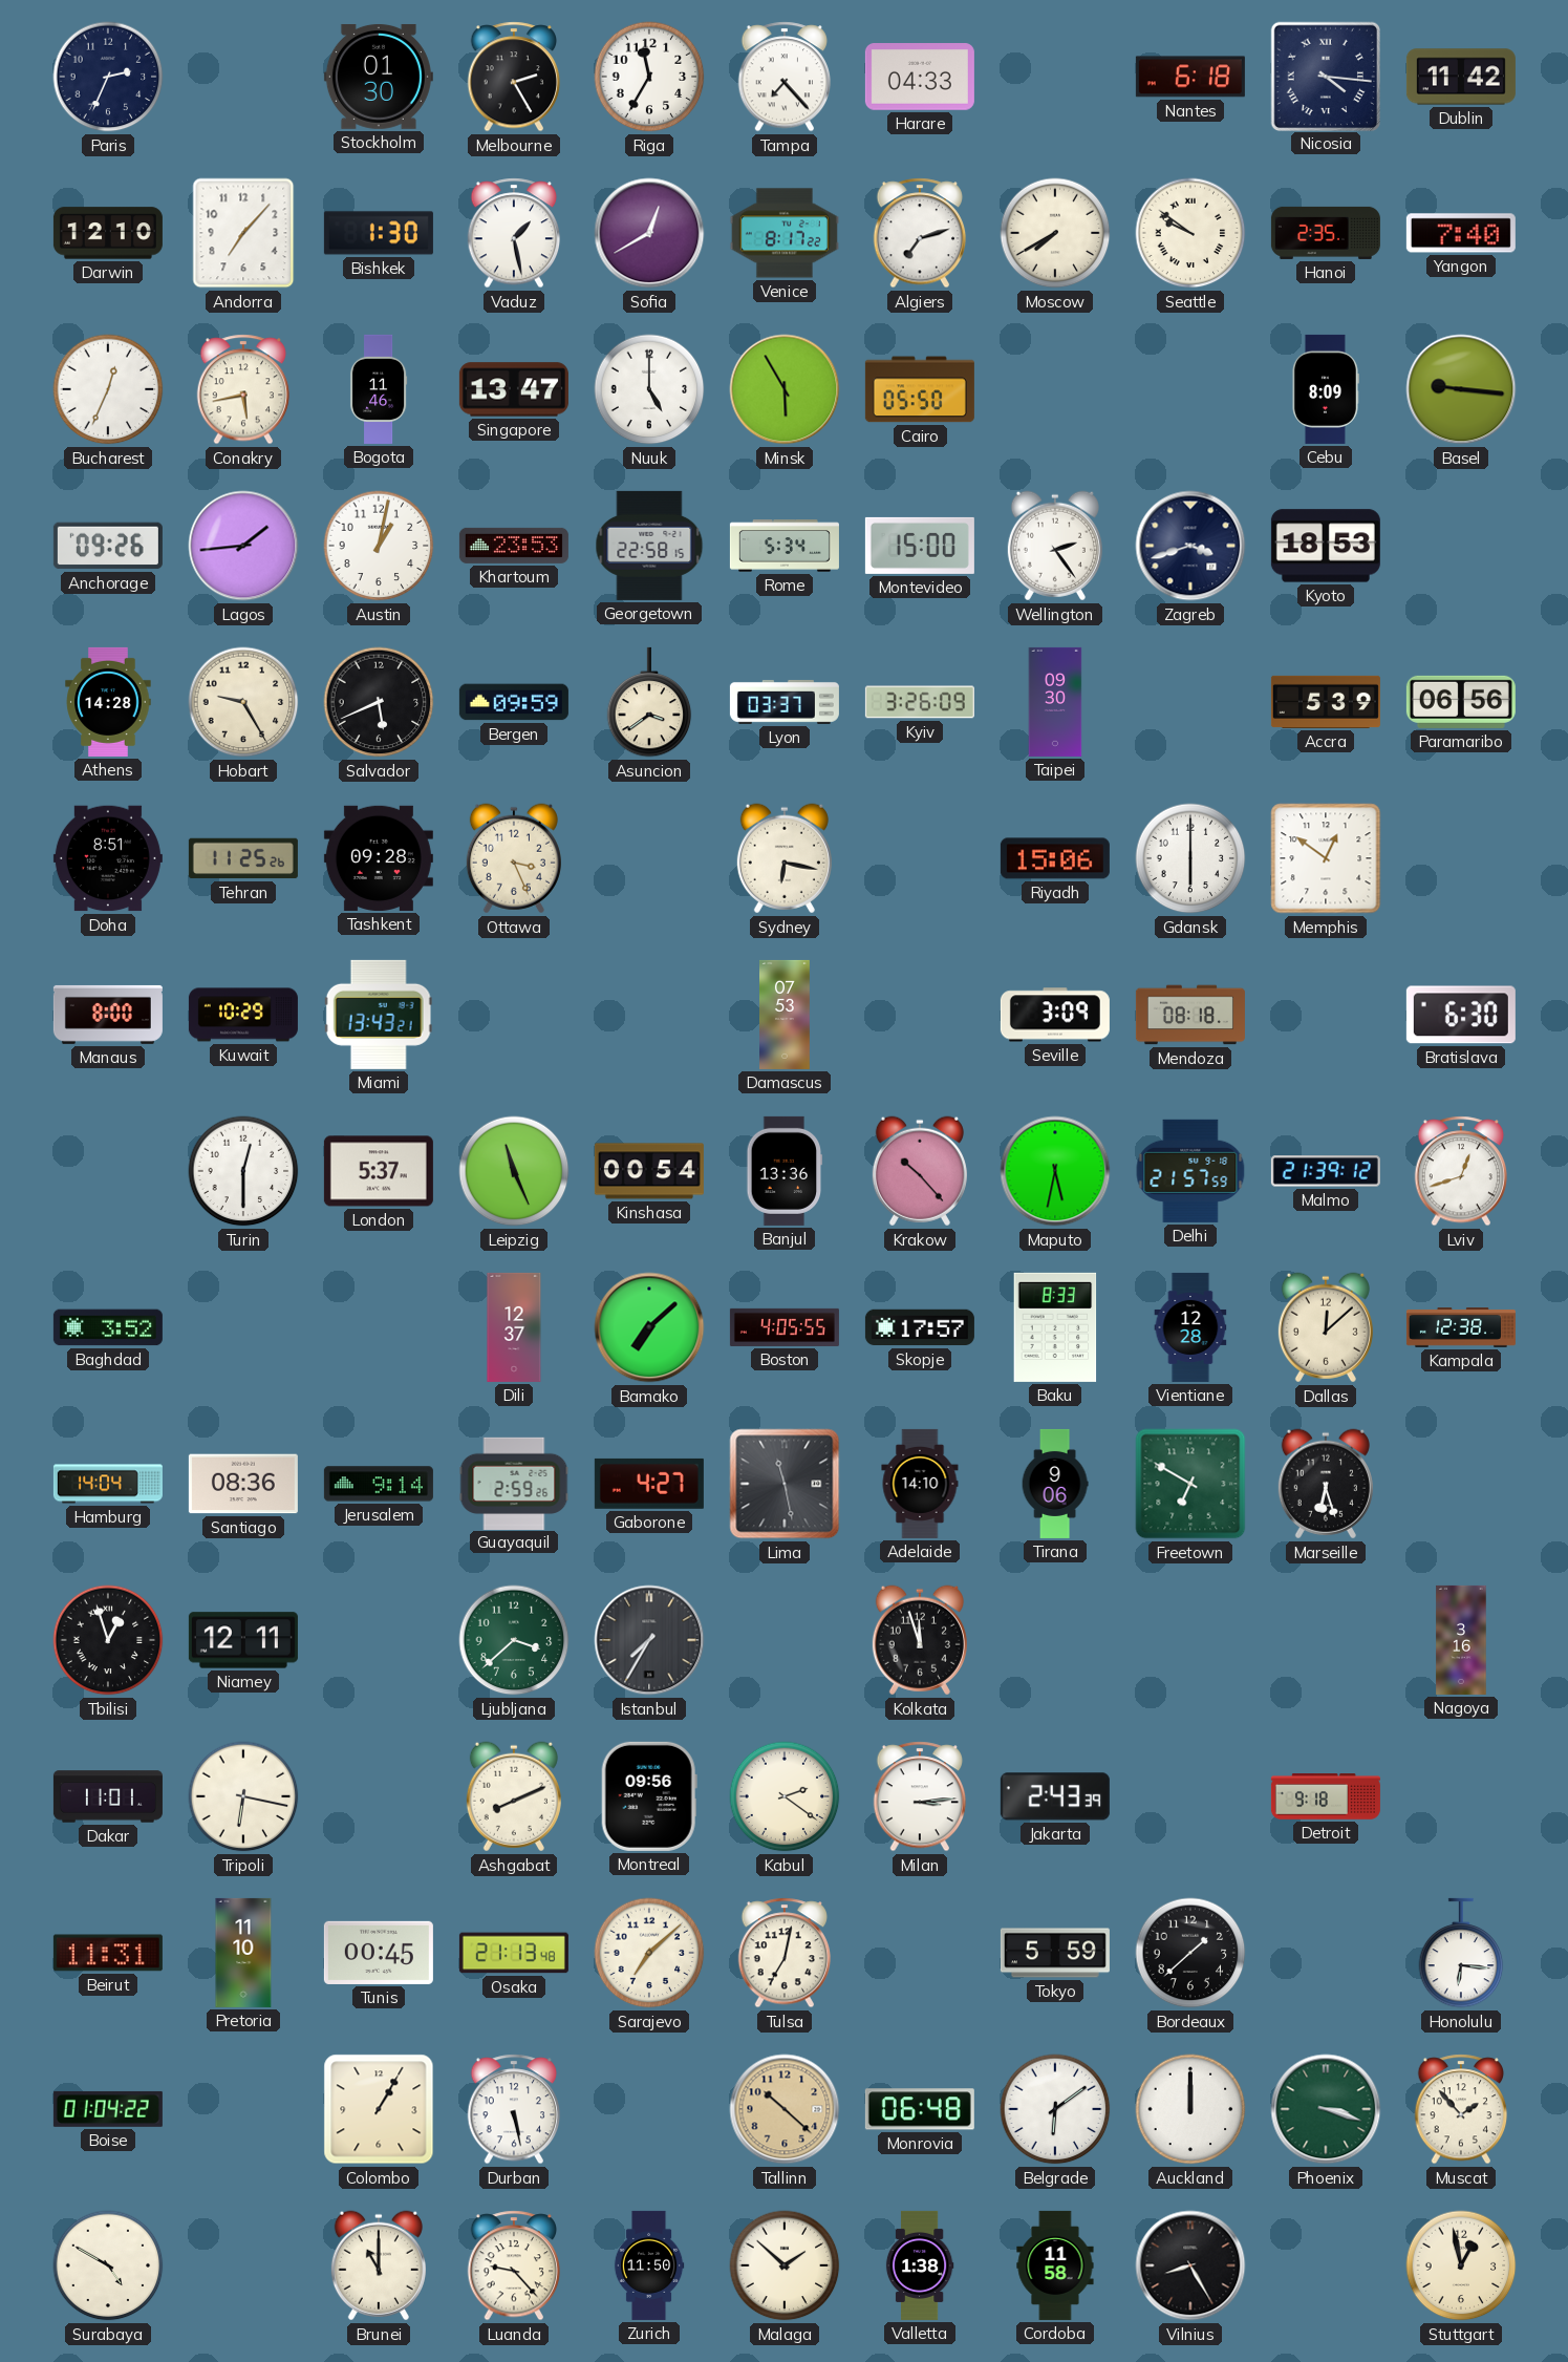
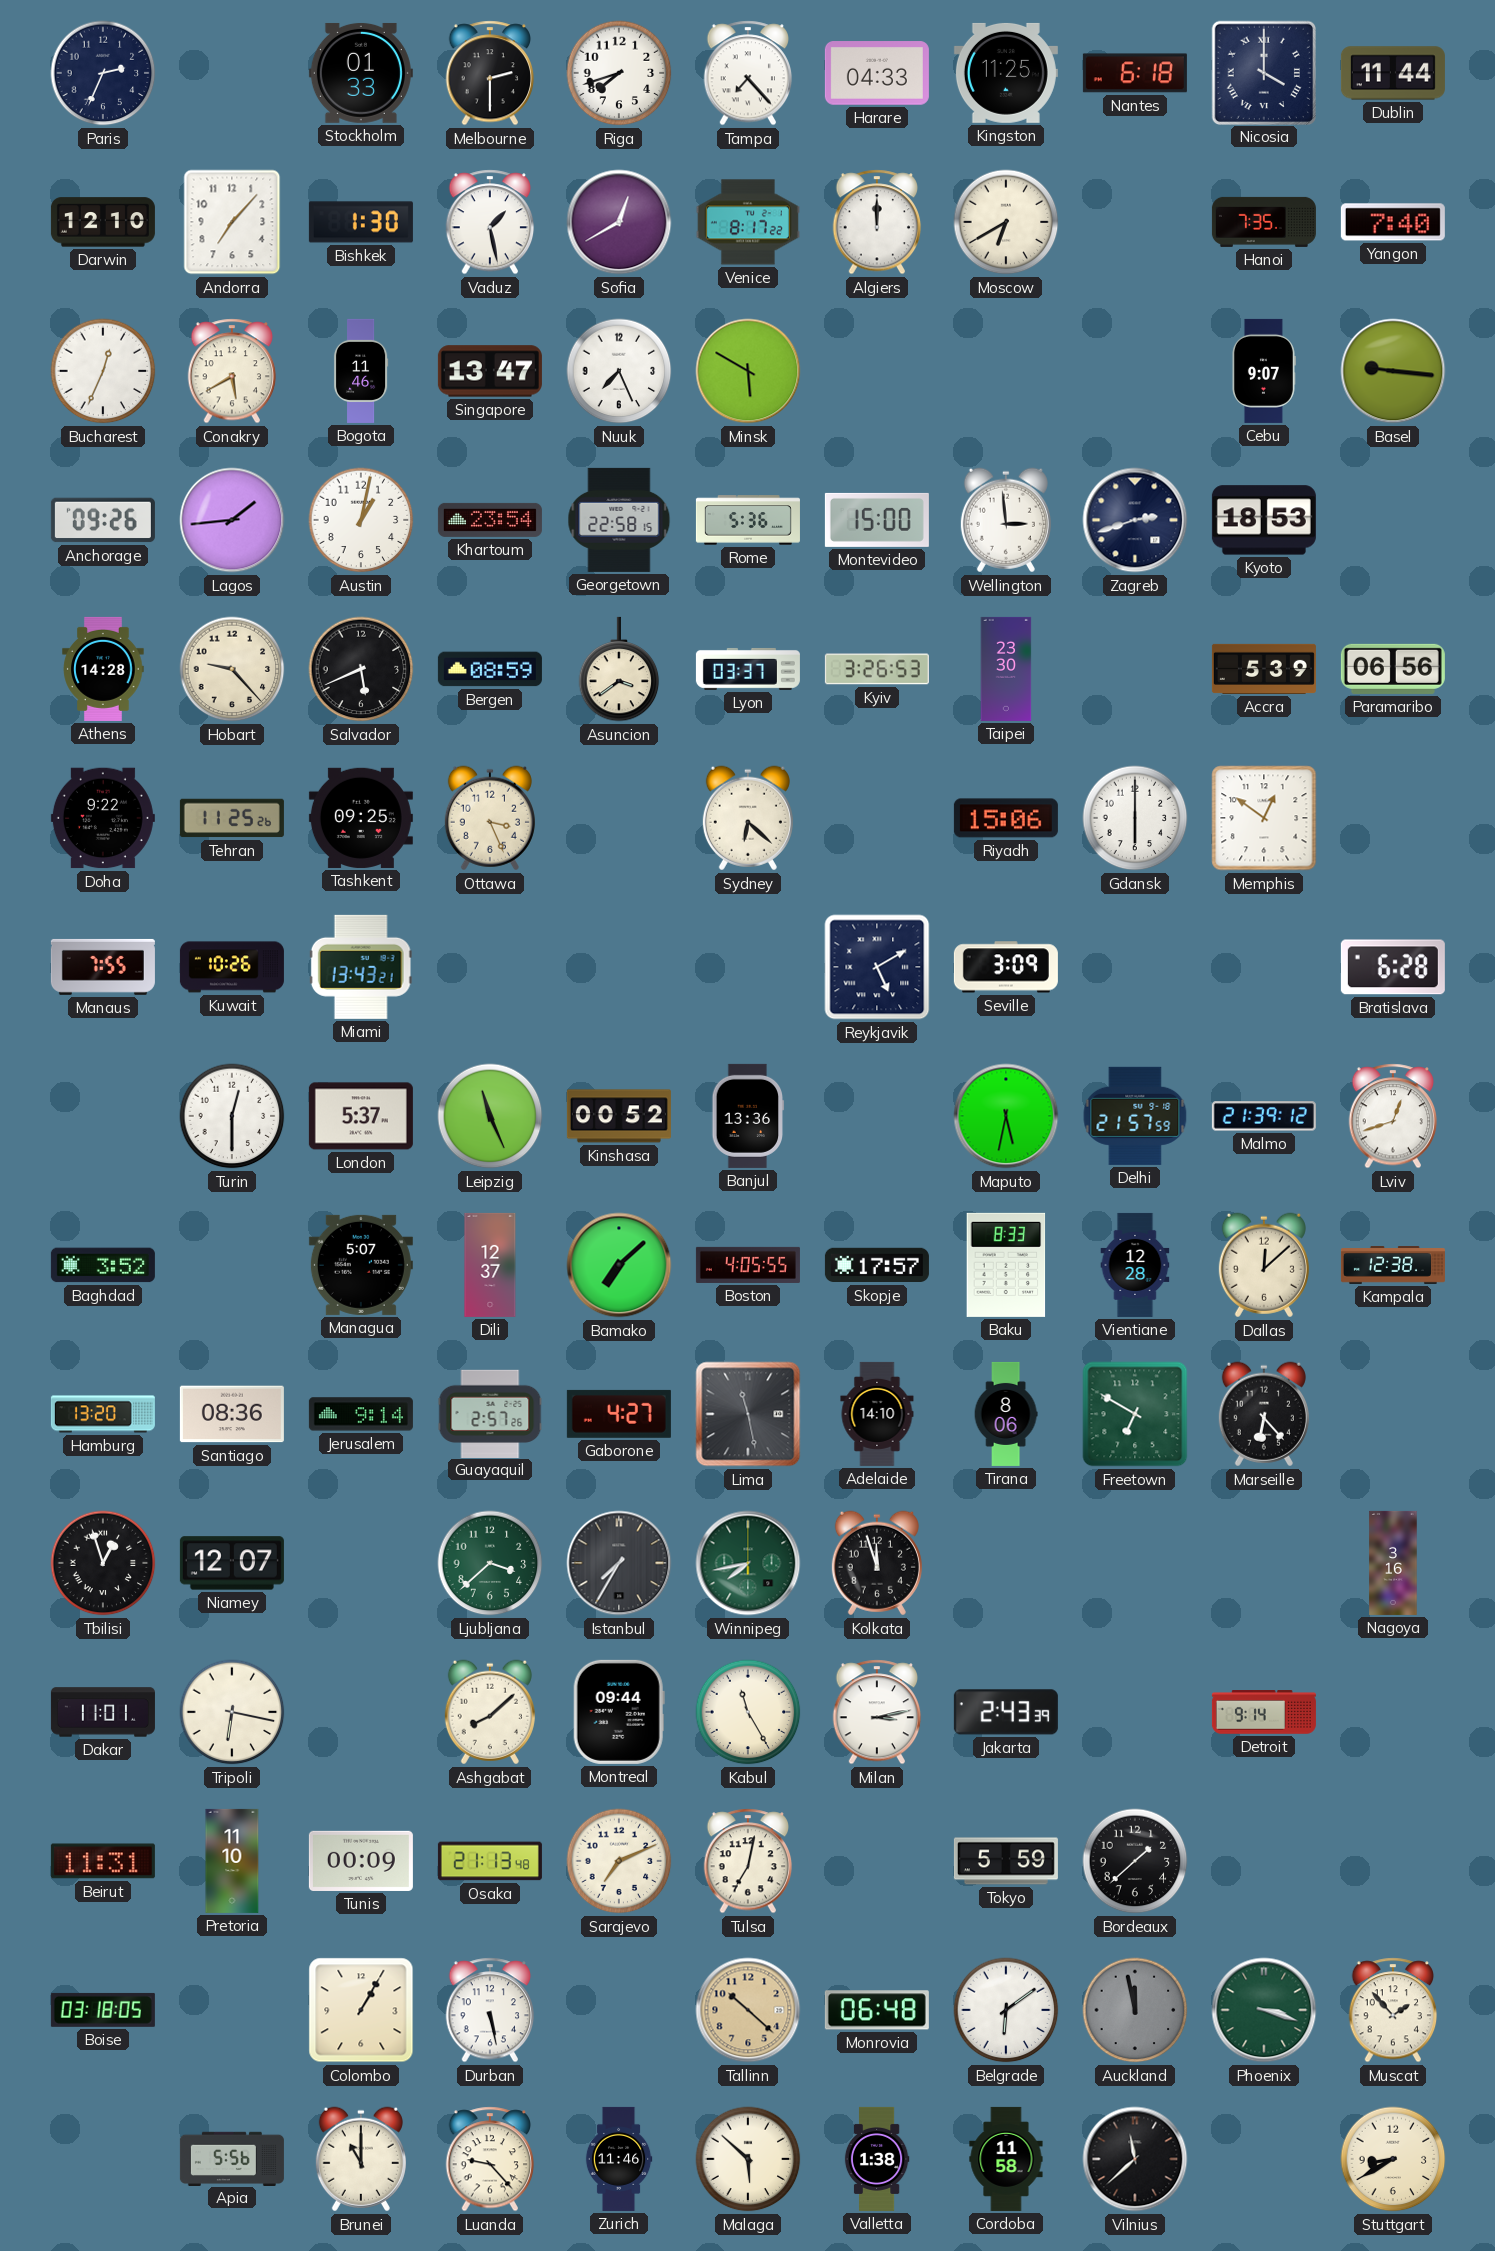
Stockholm: 01:30 -> 01:33 (361, 73)
Melbourne: 2:25 -> 2:30 (490, 73)
Riga: 11:35 -> 7:42 (619, 73)
Kingston: none -> 11:25 (1006, 73)
Nicosia: 4:16 -> 4:00 (1263, 72)
Dublin: 11:42 -> 11:44 (1393, 73)
Algiers: 7:12 -> 12:00 (877, 222)
Moscow: 7:40 -> 6:40 (1006, 222)
Seattle: 9:51 -> none (1190, 233)
Hanoi: 2:35 -> 7:35 (1264, 222)
Conakry: 5:43 -> 5:40 (232, 371)
Nuuk: 5:00 -> 7:26 (619, 371)
Minsk: 5:55 -> 5:50 (748, 371)
Cairo: 05:50 -> none (920, 389)
Cebu: 8:09 -> 9:07 (1263, 371)
Khartoum: 23:53 -> 23:54 (490, 520)
Rome: 5:34 -> 5:36 (748, 520)
Wellington: 2:24 -> 2:59 (1006, 520)
Zagreb: 3:42 -> 2:42 (1135, 520)
Hobart: 9:25 -> 9:23 (232, 669)
Bergen: 09:59 -> 08:59 (490, 669)
Kyiv: 3:26:09 -> 3:26:53 (877, 669)
Taipei: 09:30 -> 23:30 (1006, 669)
Doha: 8:51 -> 9:22 (103, 818)
Tashkent: 09:28 -> 09:25 (361, 818)
Sydney: 6:17 -> 6:22 (748, 818)
Manaus: 8:00 -> 7:55 (103, 967)
Kuwait: 10:29 -> 10:26 (232, 967)
Damascus: 07:53 -> none (786, 1015)
Reykjavik: none -> 5:10 (877, 967)
Mendoza: 08:18 -> none (1190, 1015)
Bratislava: 6:30 -> 6:28 (1393, 967)
Kinshasa: 00:54 -> 00:52 (619, 1116)
Krakow: 10:23 -> none (920, 1171)
Managua: none -> 5:07 (361, 1265)
Hamburg: 14:04 -> 13:20 (103, 1414)
Guayaquil: 2:59 -> 2:57 (490, 1413)
Tirana: 9:06 -> 8:06 (1006, 1414)
Marseille: 6:27 -> 6:23 (1264, 1414)
Niamey: 12:11 -> 12:07 (232, 1563)
Winnipeg: none -> 7:43 (748, 1563)
Ashgabat: 8:11 -> 8:08 (490, 1712)
Montreal: 09:56 -> 09:44 (619, 1712)
Kabul: 2:21 -> 11:25 (748, 1712)
Milan: 3:14 -> 3:13 (877, 1712)
Detroit: 9:18 -> 9:14 (1264, 1712)
Tunis: 00:45 -> 00:09 (361, 1861)
Sarajevo: 7:08 -> 7:11 (619, 1861)
Honolulu: 6:16 -> none (1461, 1953)
Boise: 01:04 -> 03:18 (103, 2010)
Auckland: 12:00 -> 11:58 (1135, 2010)
Auckland dial: white -> grey (1135, 2010)
Surabaya: 4:50 -> none (108, 2265)
Apia: none -> 5:56 (232, 2158)
Zurich: 11:50 -> 11:46 (619, 2159)
Malaga: 1:52 -> 5:52 (748, 2159)
Vilnius: 8:25 -> 11:38 (1135, 2159)
Stuttgart: 12:58 -> 8:40 (1393, 2159)
